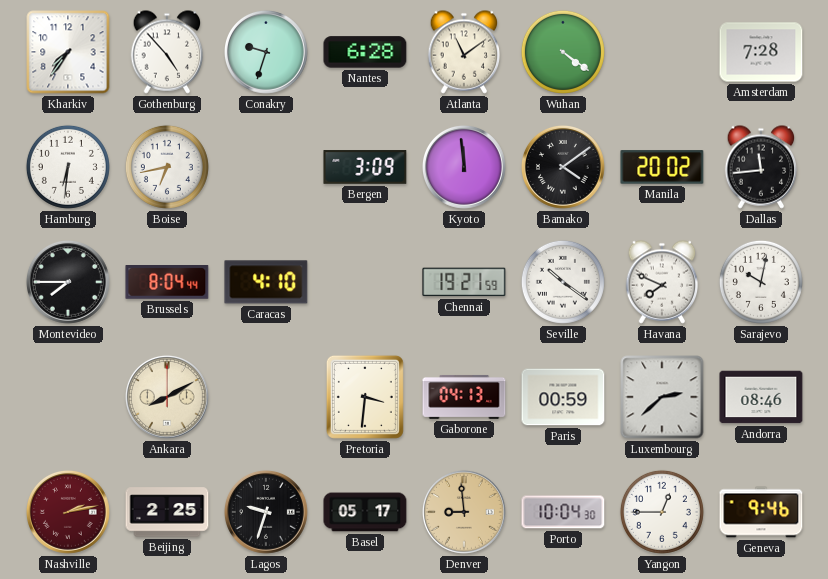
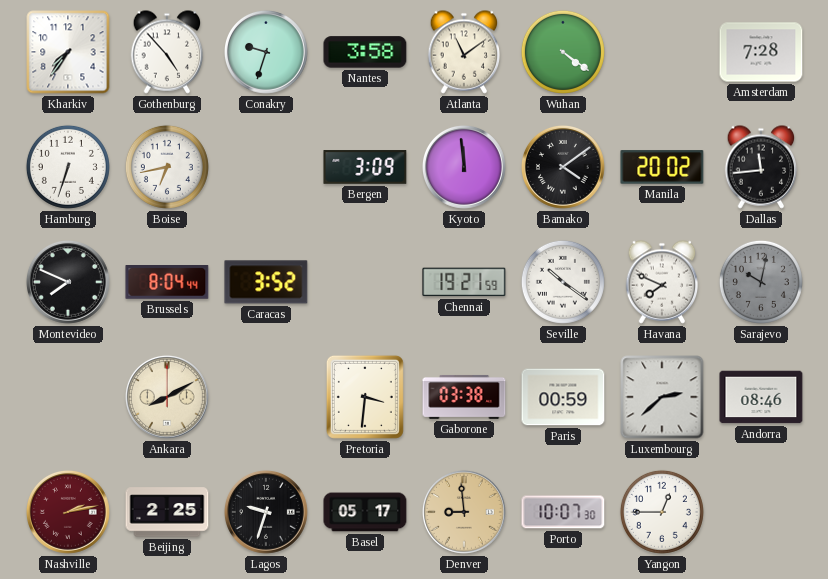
Nantes: 6:28 -> 3:58 (365, 52)
Hamburg: 6:31 -> 6:33 (68, 167)
Montevideo: 7:45 -> 7:49 (68, 282)
Caracas: 4:10 -> 3:52 (266, 282)
Sarajevo dial: white -> grey (761, 282)
Gaborone: 04:13 -> 03:38 (464, 397)
Porto: 10:04 -> 10:07 (563, 512)
Geneva: 9:46 -> none (761, 512)
